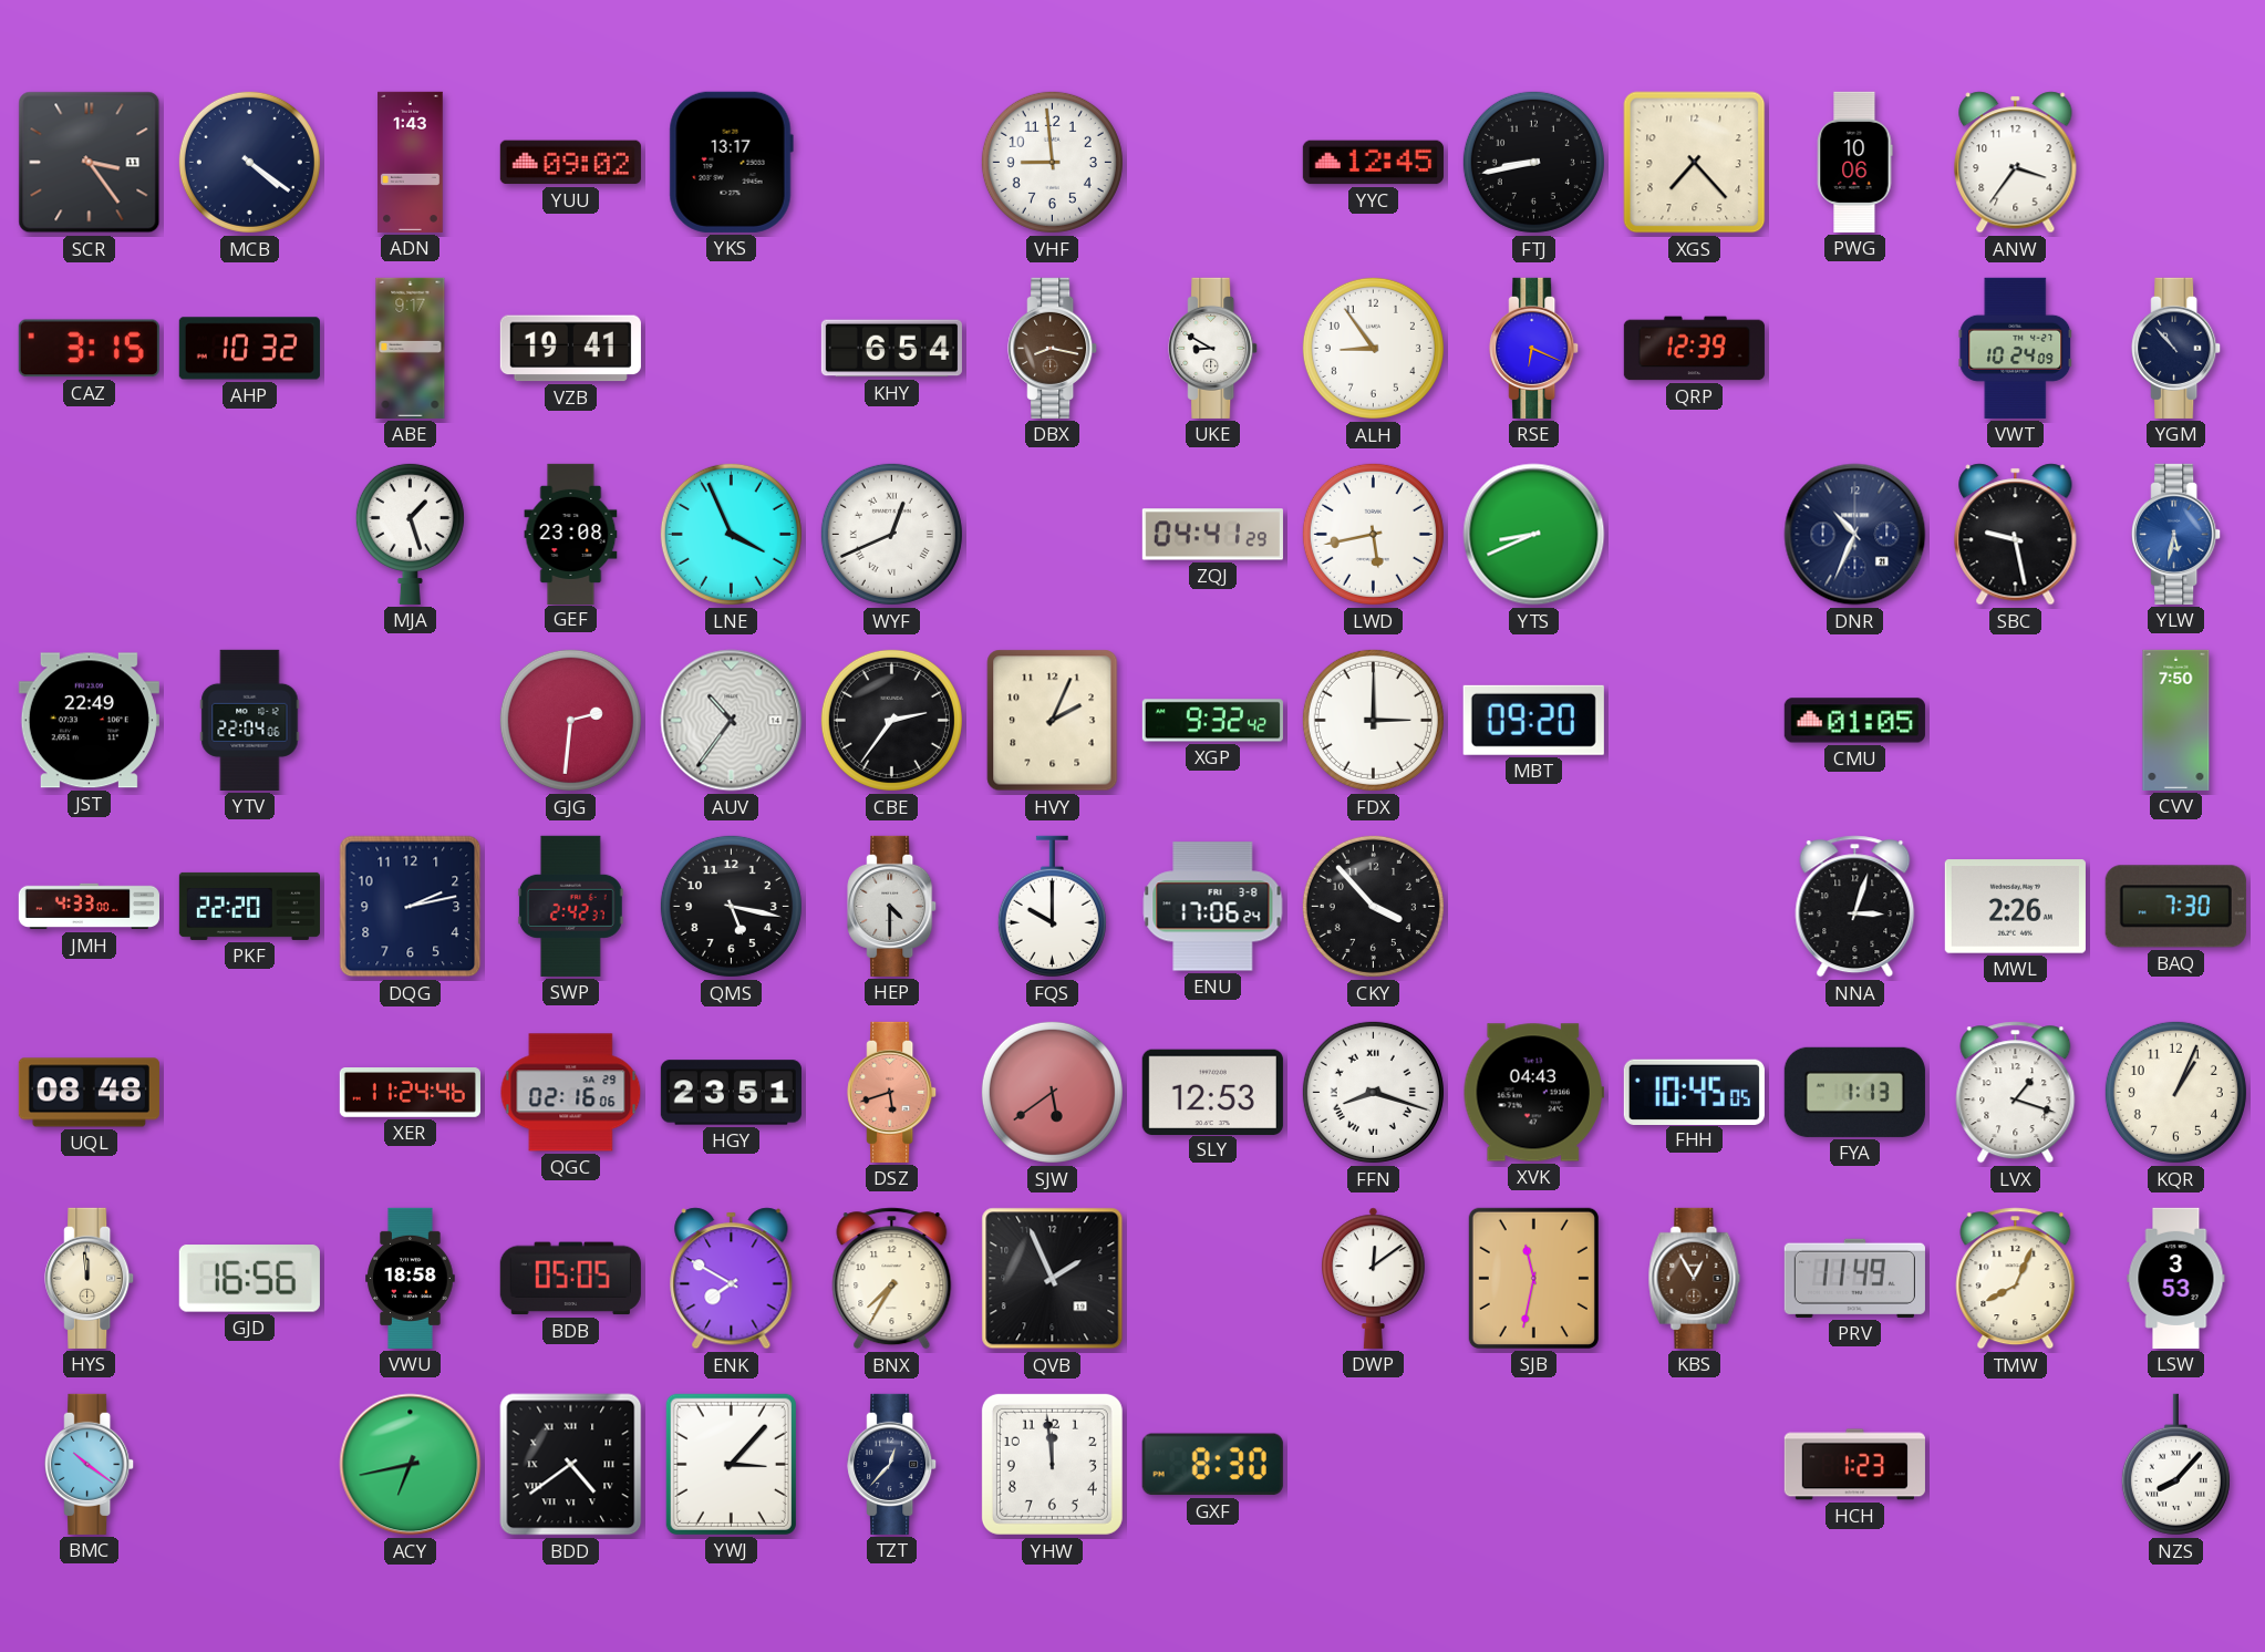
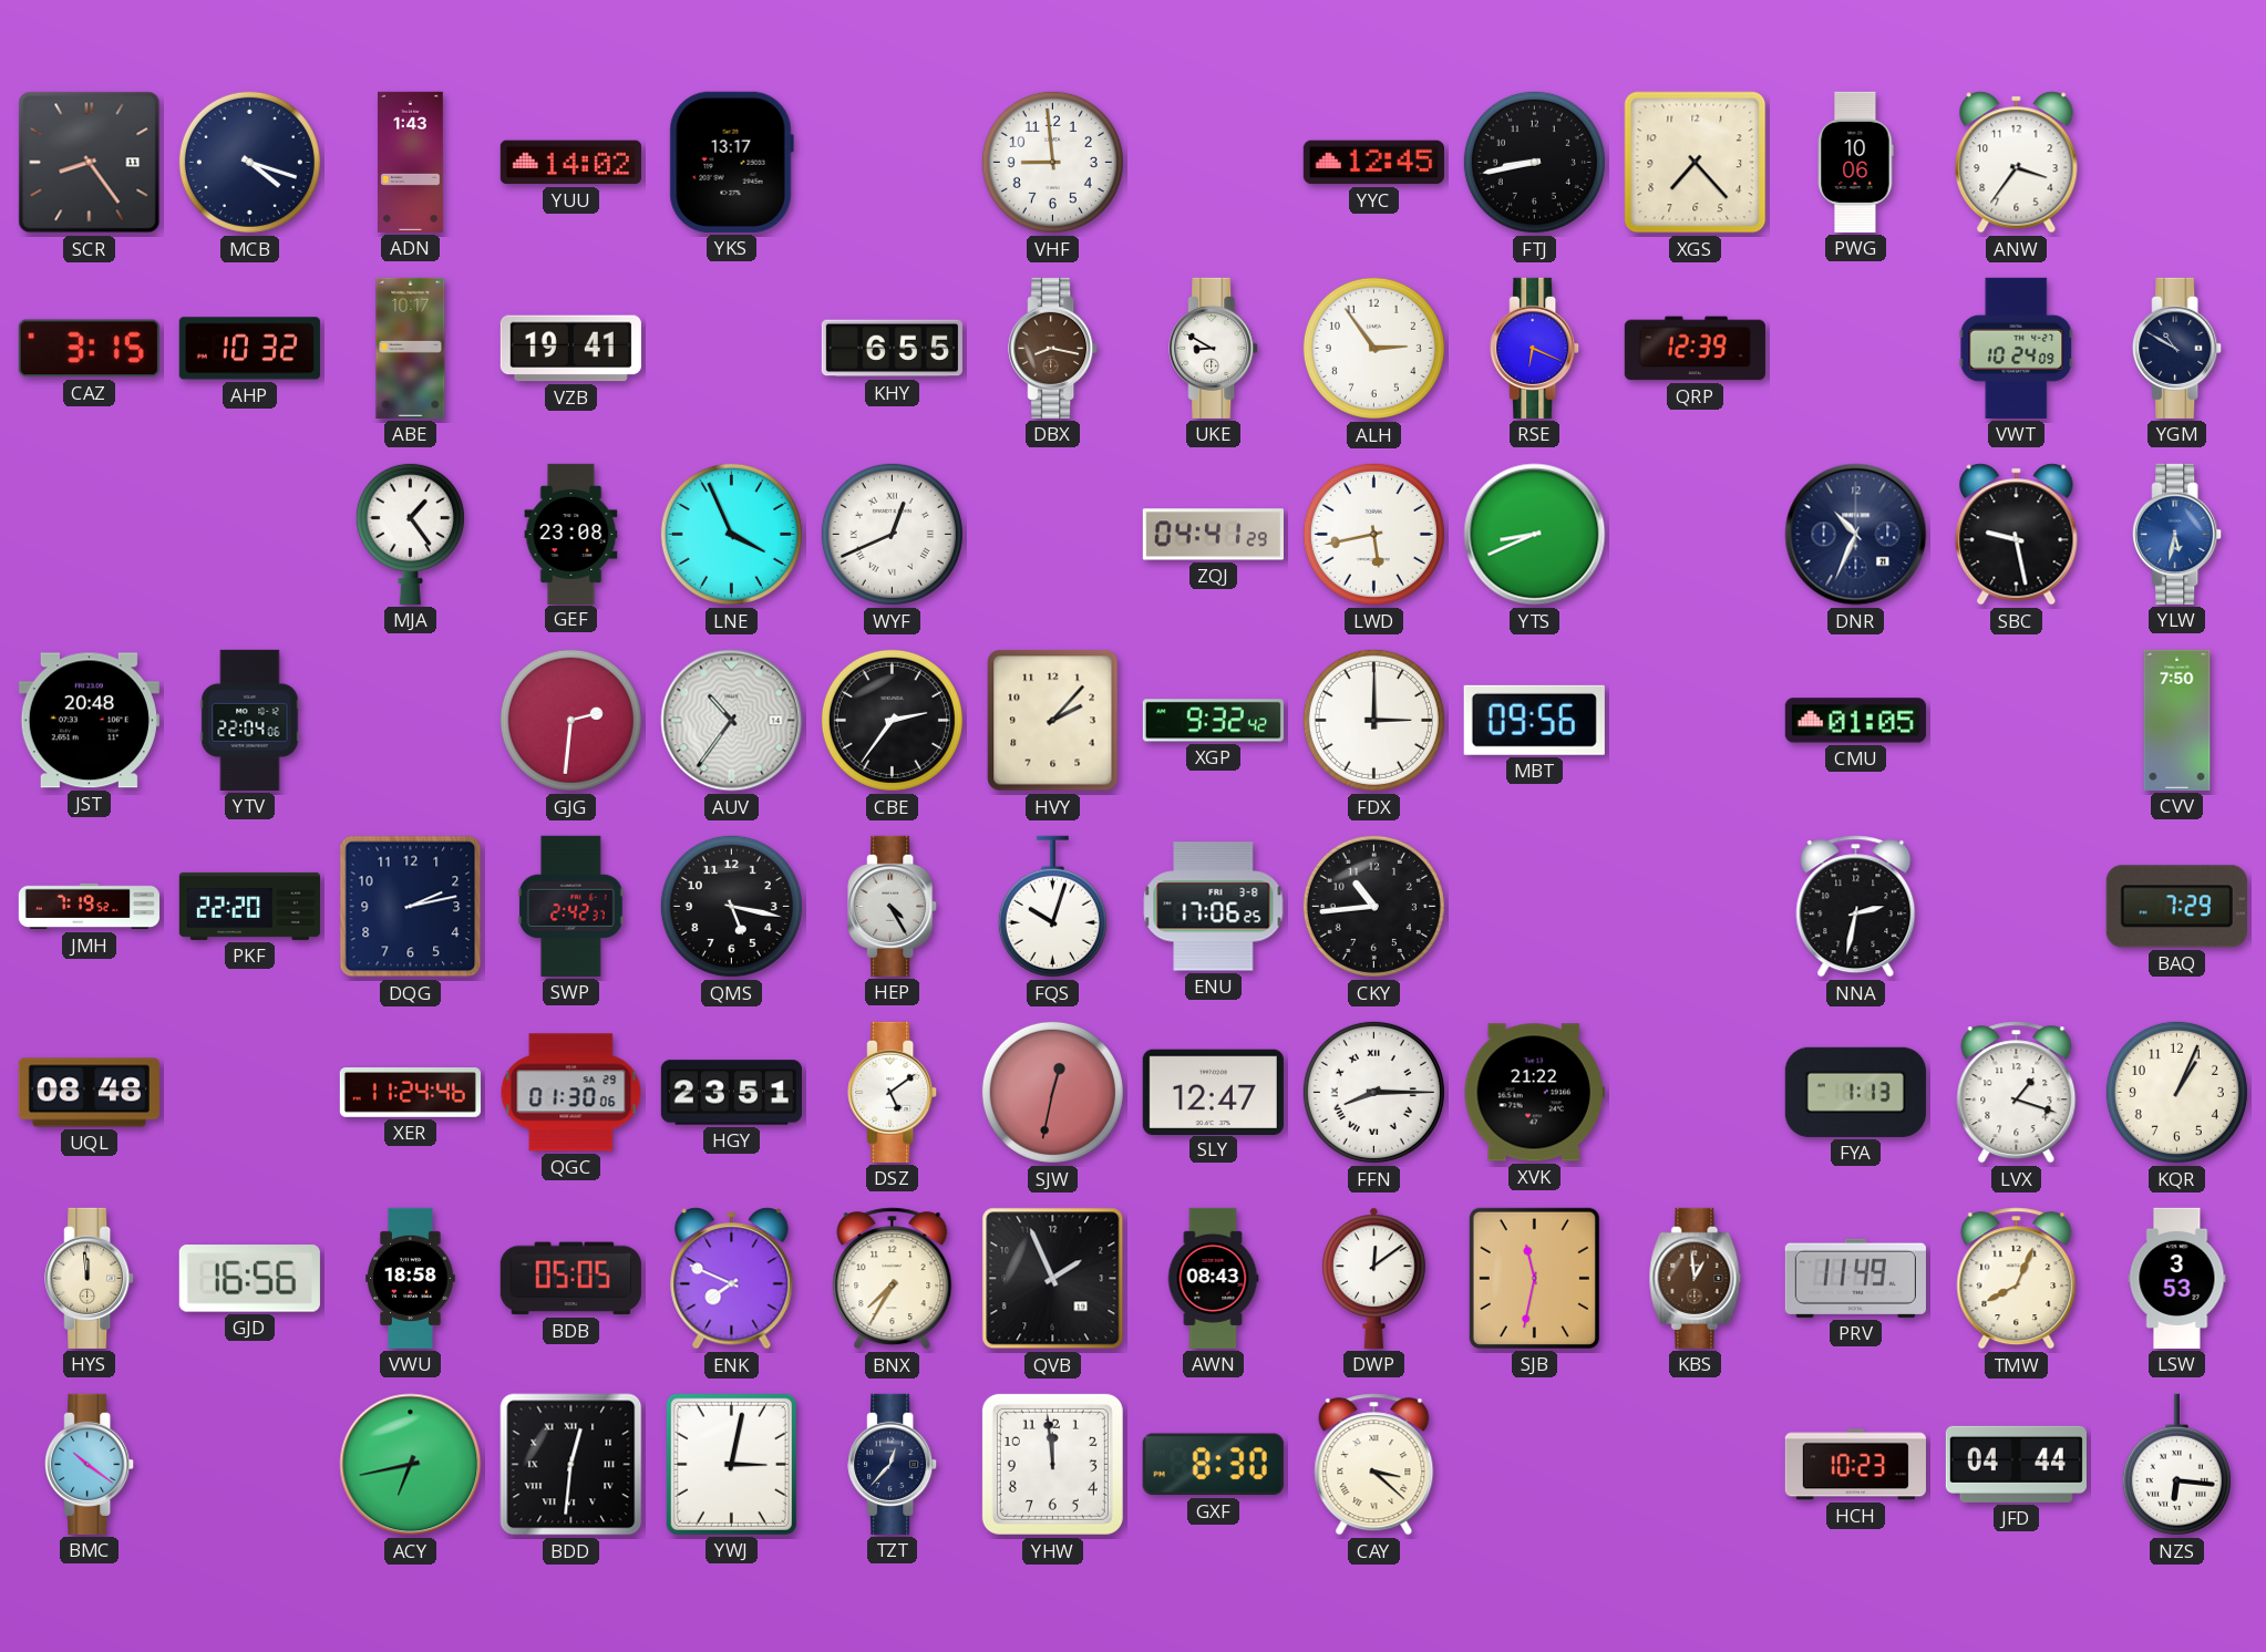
SCR: 3:24 -> 8:24 (90, 163)
MCB: 4:21 -> 4:18 (249, 162)
YUU: 09:02 -> 14:02 (570, 163)
ABE: 9:17 -> 10:17 (411, 348)
KHY: 6:54 -> 6:55 (892, 349)
ALH: 8:54 -> 2:54 (1373, 348)
YGM: 10:53 -> 10:50 (2177, 348)
MJA: 1:27 -> 1:24 (410, 534)
JST: 22:49 -> 20:48 (89, 721)
HVY: 2:04 -> 2:07 (1053, 721)
MBT: 09:20 -> 09:56 (1534, 720)
JMH: 4:33 -> 7:19 (89, 907)
HEP: 4:30 -> 4:25 (893, 906)
FQS: 10:00 -> 10:03 (1052, 907)
ENU: 17:06:24 -> 17:06:25 (1214, 907)
CKY: 3:53 -> 10:44 (1373, 906)
NNA: 3:03 -> 2:32 (1856, 907)
MWL: 2:26 -> none (2015, 907)
BAQ: 7:30 -> 7:29 (2176, 907)
QGC: 02:16 -> 01:30 (571, 1093)
DSZ: 5:42 -> 5:09 (893, 1092)
DSZ dial: salmon -> white (893, 1092)
SJW: 5:39 -> 12:32 (1052, 1092)
SLY: 12:53 -> 12:47 (1213, 1092)
FFN: 8:18 -> 8:15 (1373, 1092)
XVK: 04:43 -> 21:22 (1534, 1093)
FHH: 10:45 -> none (1694, 1092)
ENK: 7:50 -> 7:49 (732, 1279)
AWN: none -> 08:43 (1213, 1278)
KBS: 12:55 -> 12:59 (1696, 1278)
BDD: 4:39 -> 12:31 (571, 1465)
YWJ: 3:07 -> 3:02 (731, 1464)
CAY: none -> 3:22 (1374, 1465)
HCH: 1:23 -> 10:23 (1855, 1465)
JFD: none -> 04:44 (2016, 1464)
NZS: 8:07 -> 6:16 (2176, 1465)
